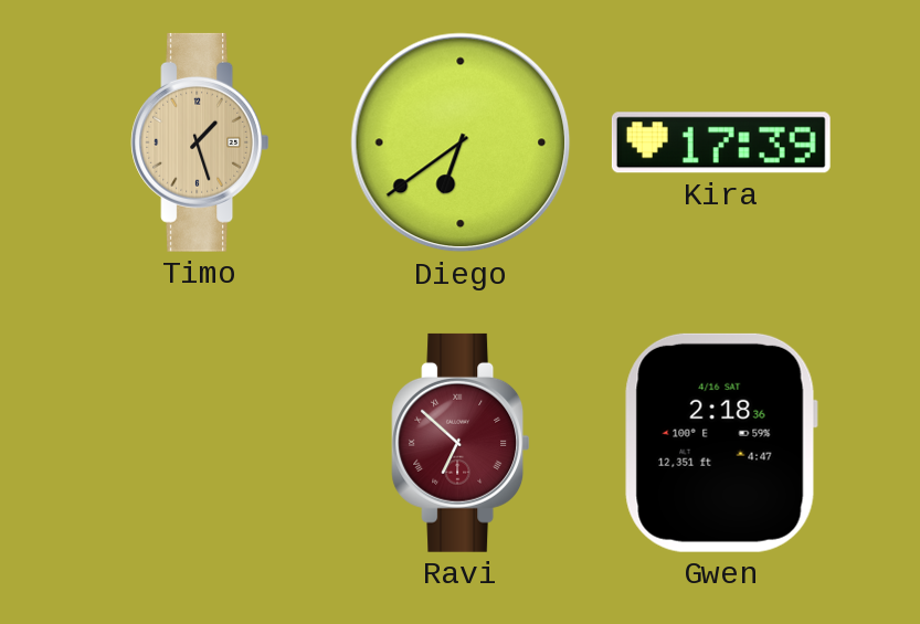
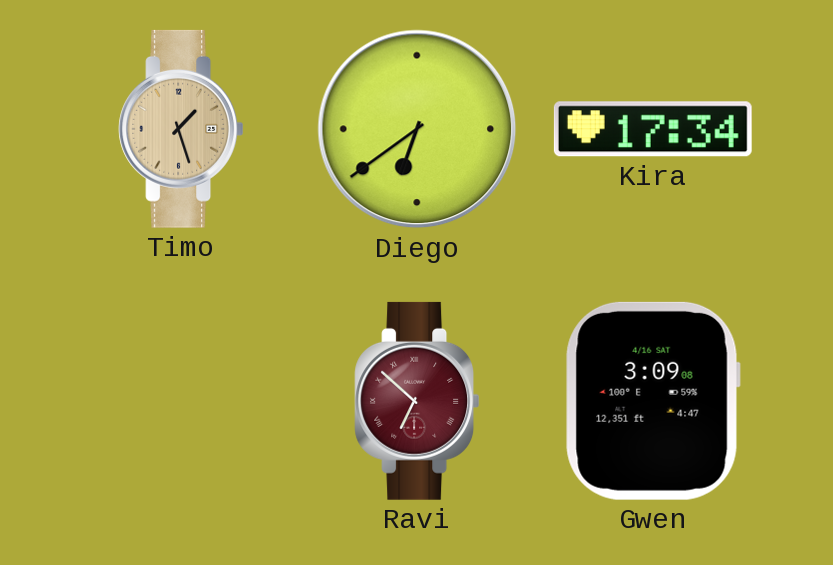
Kira: 17:39 -> 17:34 (653, 129)
Gwen: 2:18 -> 3:09 (653, 401)
